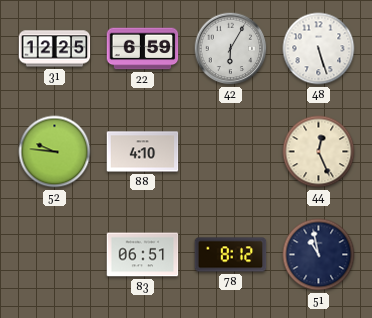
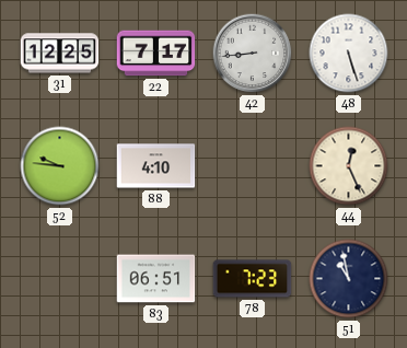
22: 6:59 -> 7:17 (156, 54)
42: 6:05 -> 8:44 (253, 54)
78: 8:12 -> 7:23 (253, 279)
